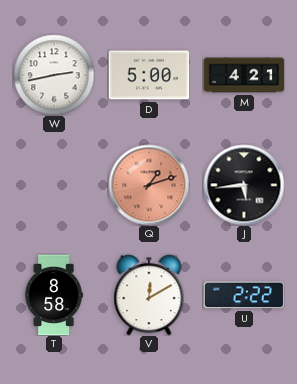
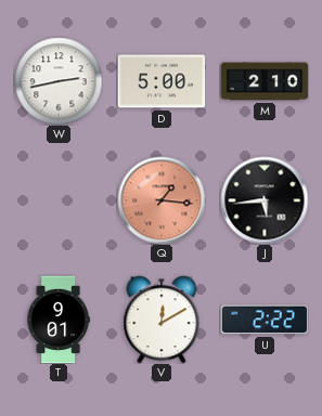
M: 4:21 -> 2:10 (265, 81)
Q: 1:12 -> 1:16 (162, 200)
T: 8:58 -> 9:01 (59, 320)
